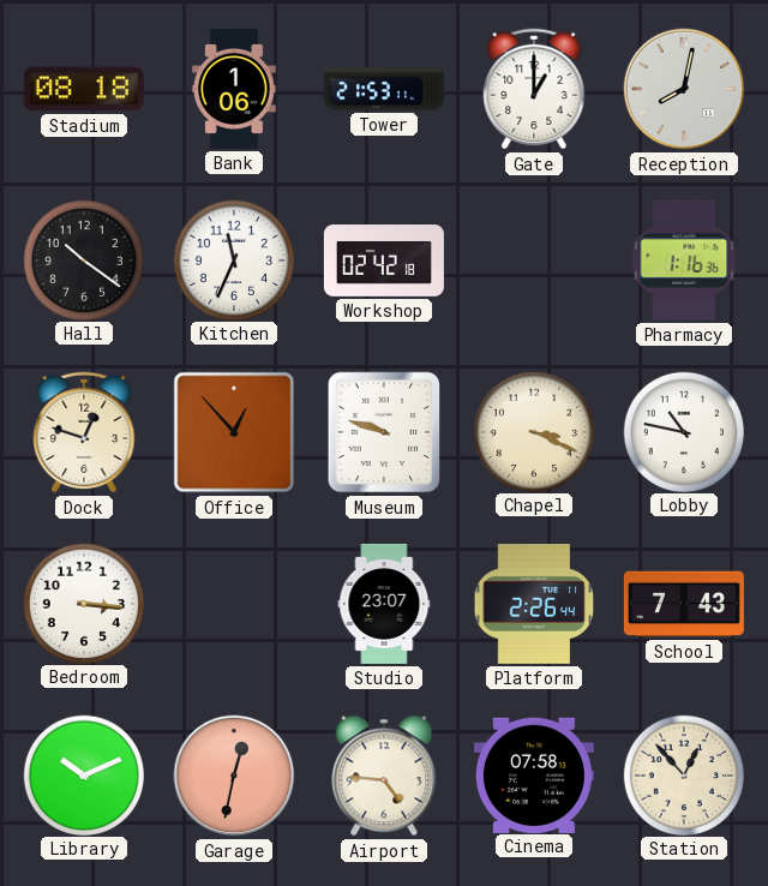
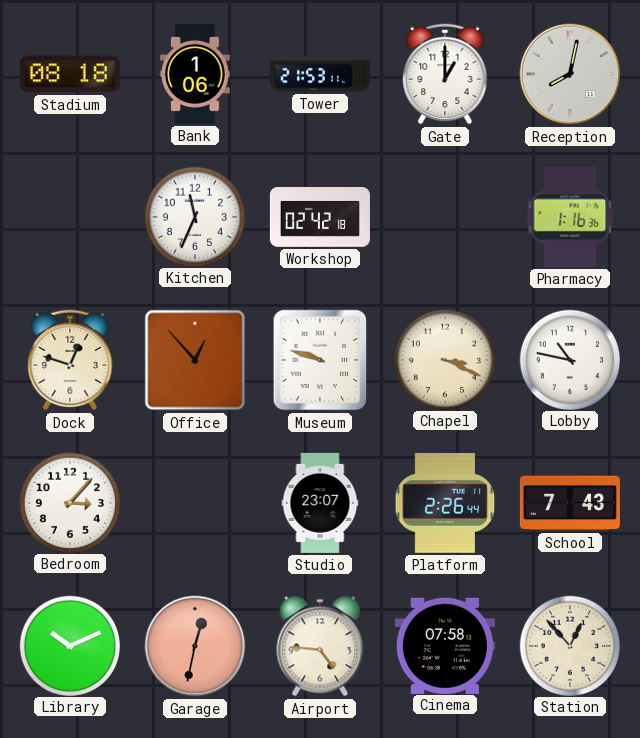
Hall: 10:21 -> none (83, 259)
Bedroom: 3:16 -> 3:07 (69, 502)
